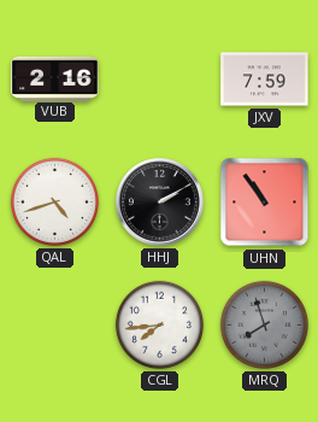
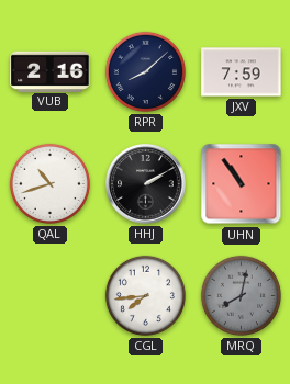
RPR: none -> 8:08 (145, 71)
QAL: 4:42 -> 10:42 (49, 183)
MRQ: 7:57 -> 8:02 (241, 295)
